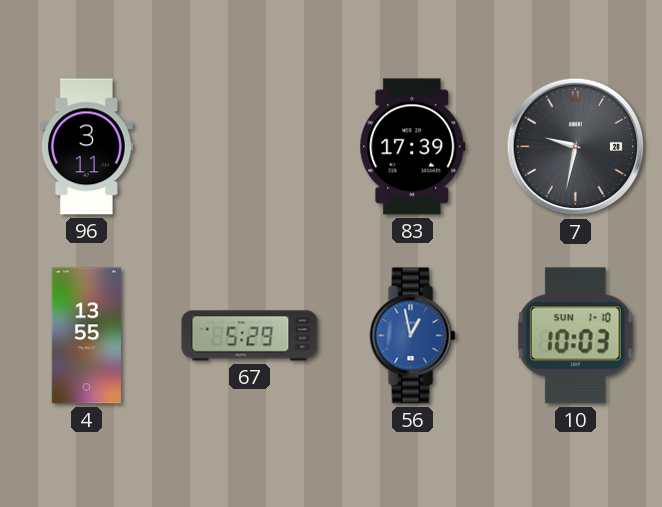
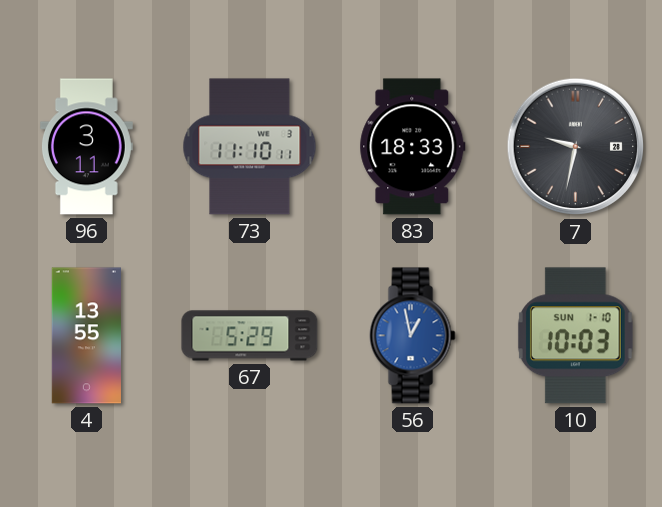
73: none -> 11:10 (250, 147)
83: 17:39 -> 18:33 (413, 147)
